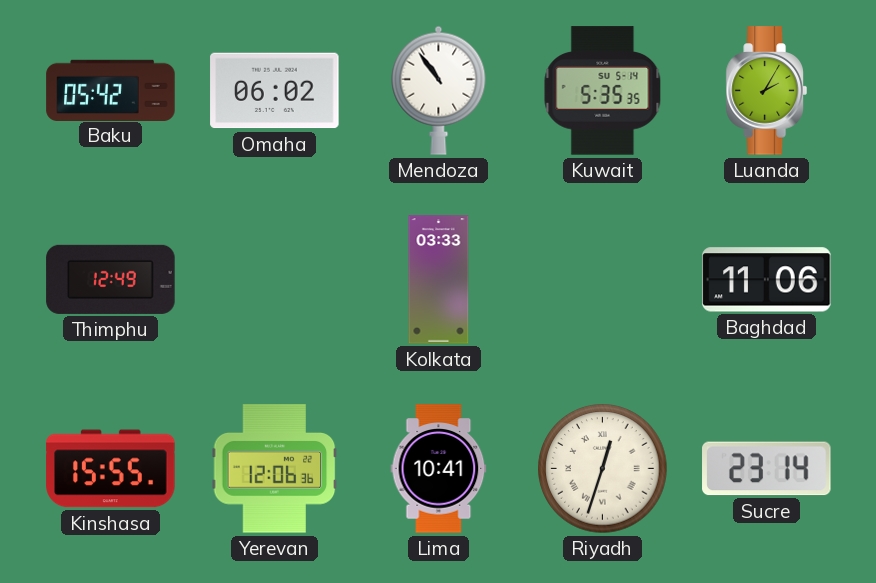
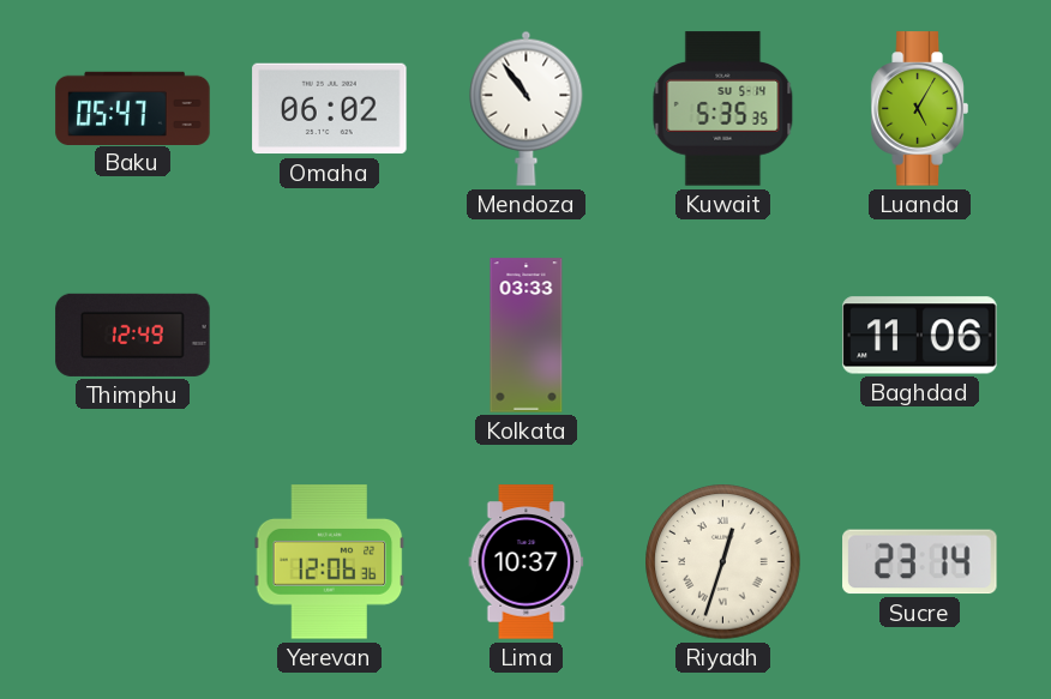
Baku: 05:42 -> 05:47 (133, 108)
Luanda: 2:05 -> 5:05 (919, 109)
Kinshasa: 15:55 -> none (111, 469)
Lima: 10:41 -> 10:37 (527, 562)
